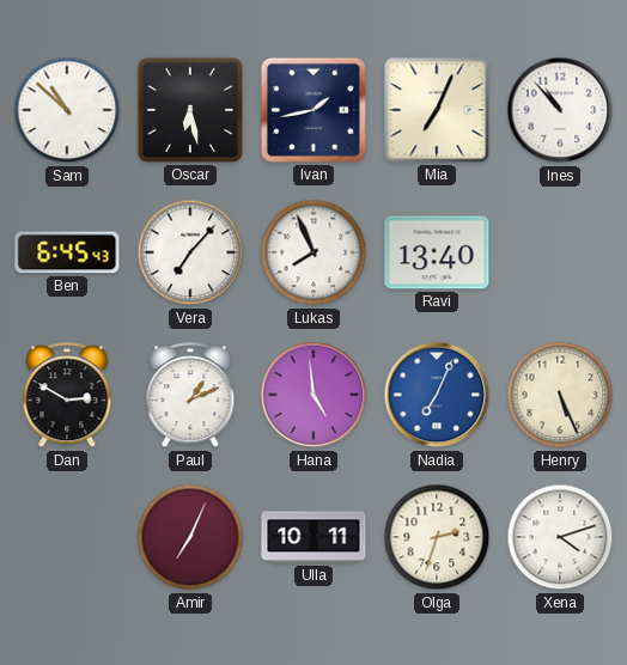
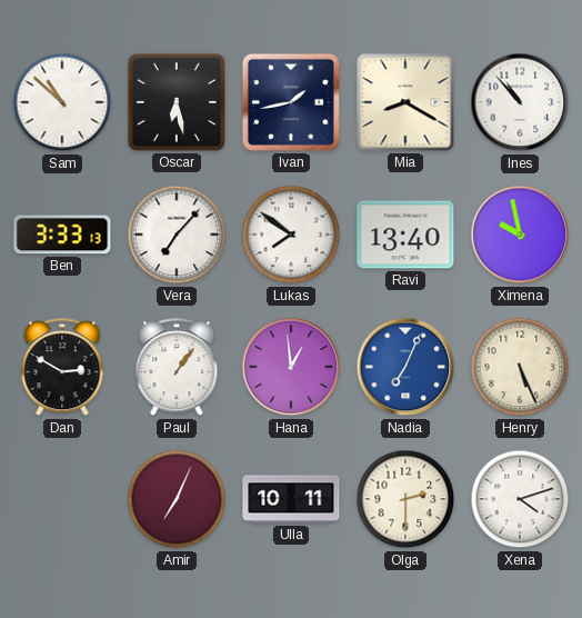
Mia: 7:04 -> 8:20 (405, 102)
Ben: 6:45 -> 3:33 (62, 235)
Lukas: 7:56 -> 7:51 (291, 235)
Ximena: none -> 9:58 (520, 235)
Paul: 1:11 -> 1:06 (177, 368)
Hana: 4:59 -> 12:59 (291, 367)
Olga: 2:33 -> 2:30 (405, 499)
